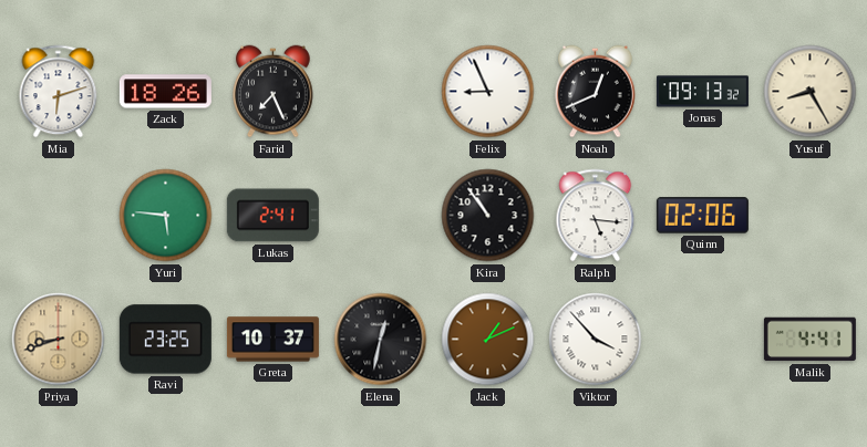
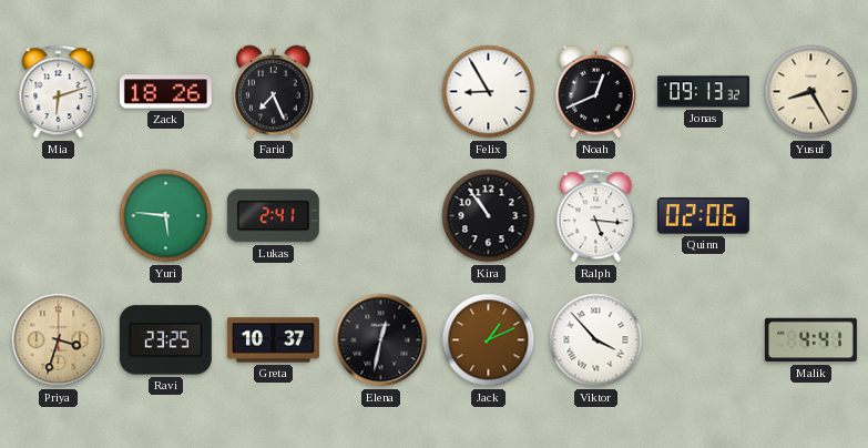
Felix: 8:56 -> 8:55 (489, 92)
Priya: 8:42 -> 3:33 (59, 340)
